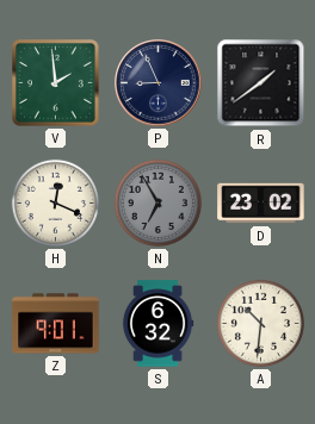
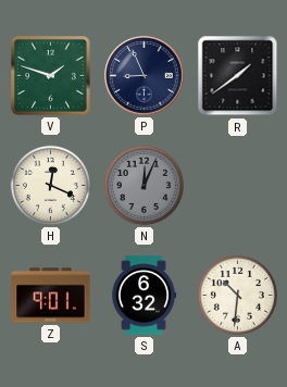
V: 1:59 -> 1:48 (51, 76)
N: 6:55 -> 12:04 (143, 185)
D: 23:02 -> none (261, 204)
